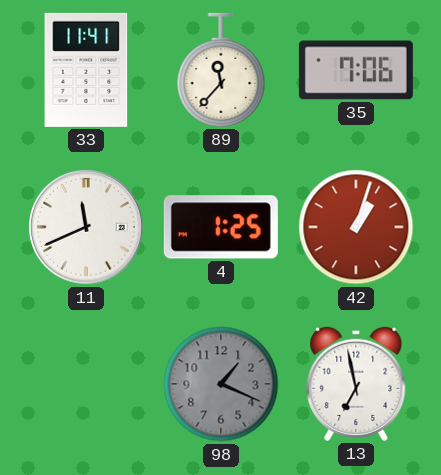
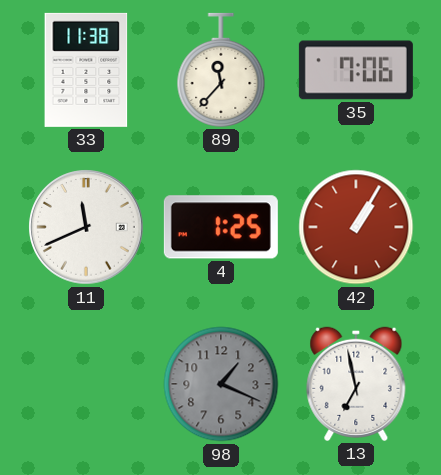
33: 11:41 -> 11:38 (86, 70)
42: 1:03 -> 1:05 (356, 227)
